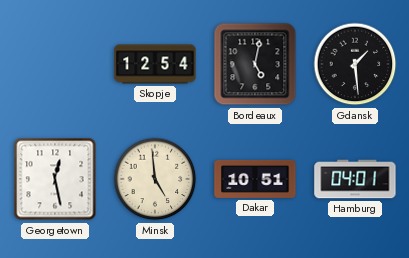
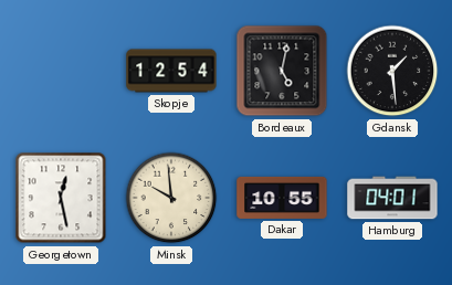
Minsk: 4:59 -> 9:59 (171, 198)
Dakar: 10:51 -> 10:55 (282, 198)
